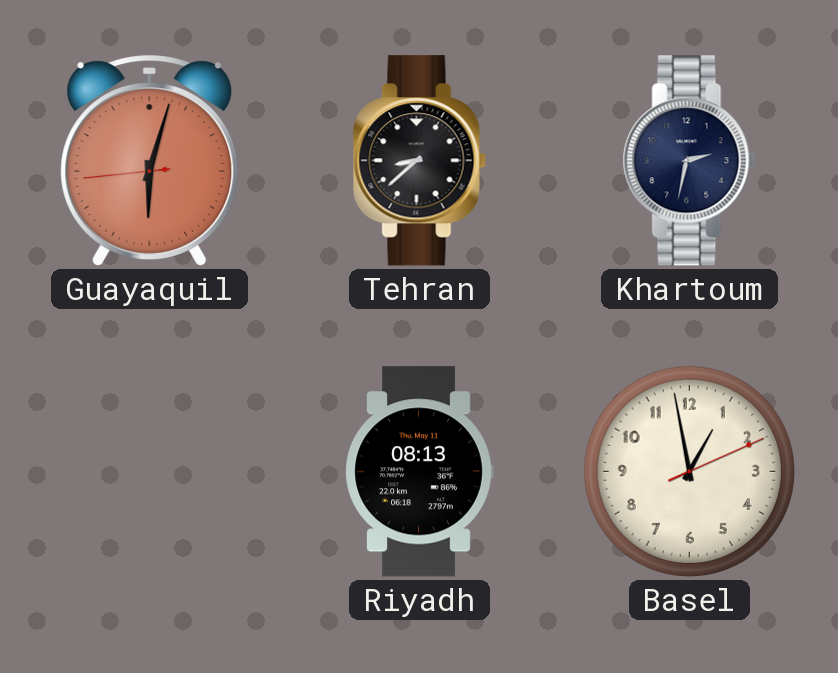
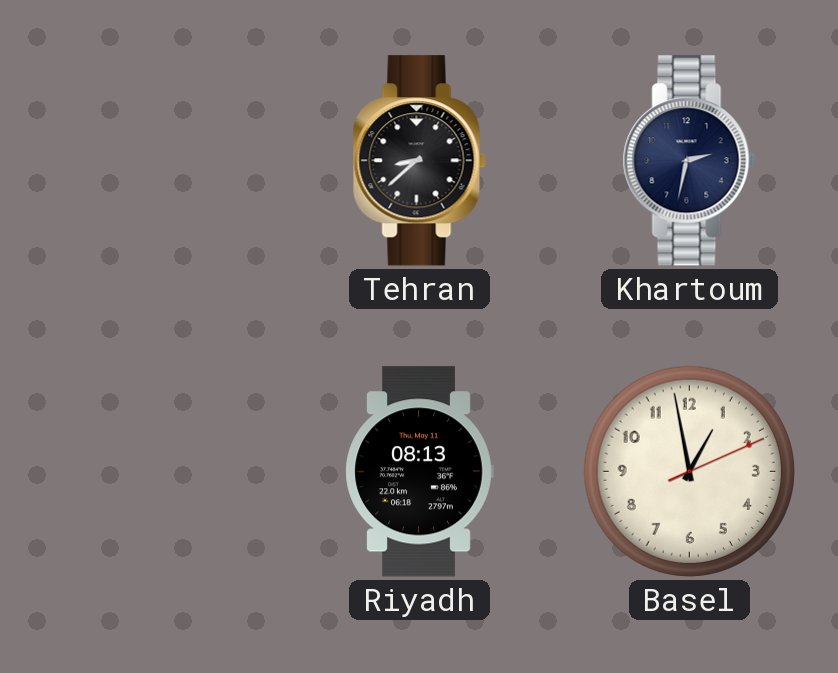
Guayaquil: 6:02 -> none (150, 161)
